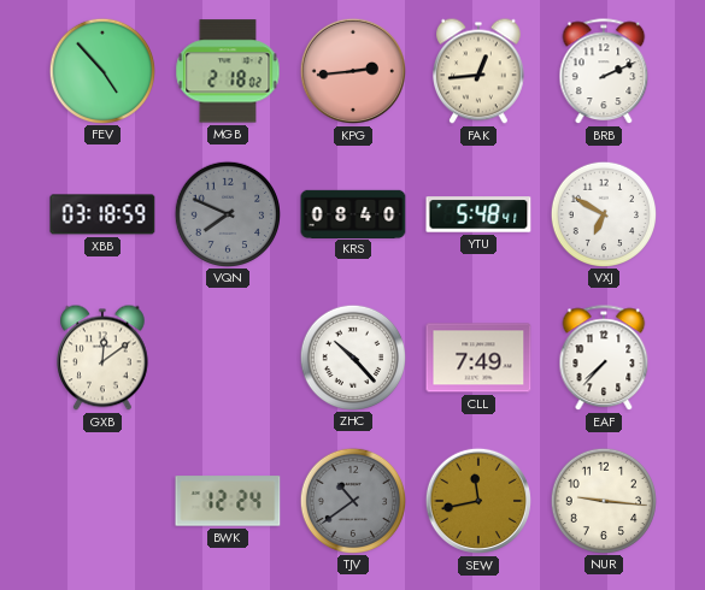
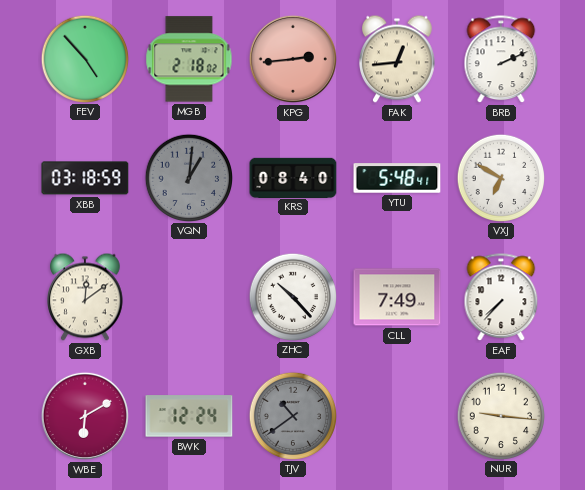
VQN: 7:49 -> 1:01 (188, 177)
WBE: none -> 6:10 (85, 416)
SEW: 11:43 -> none (478, 501)
